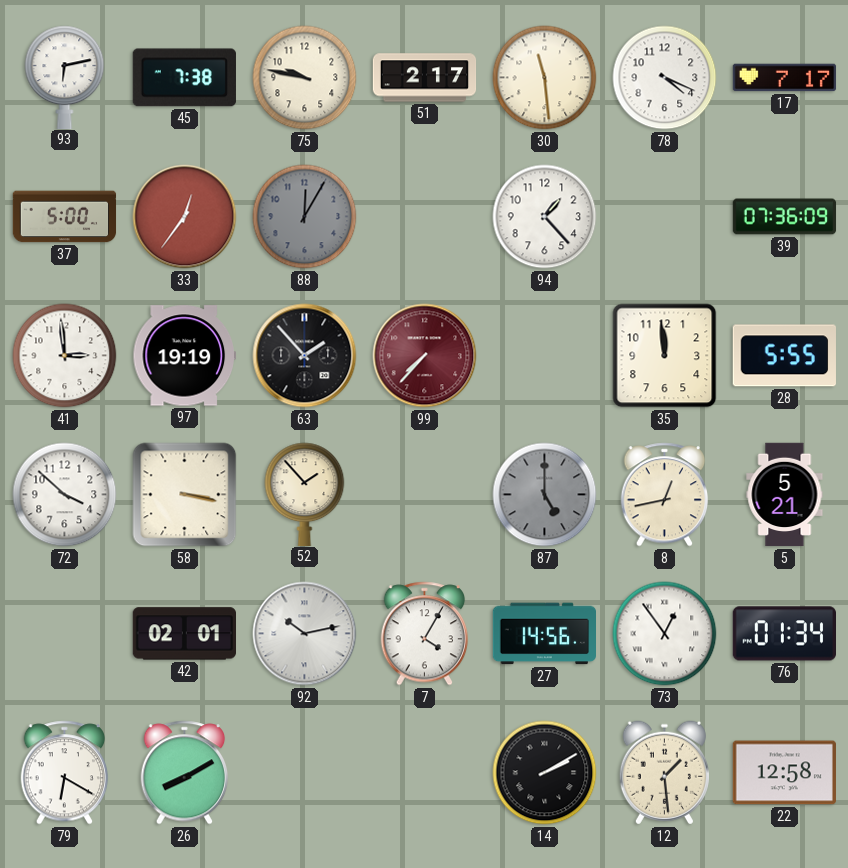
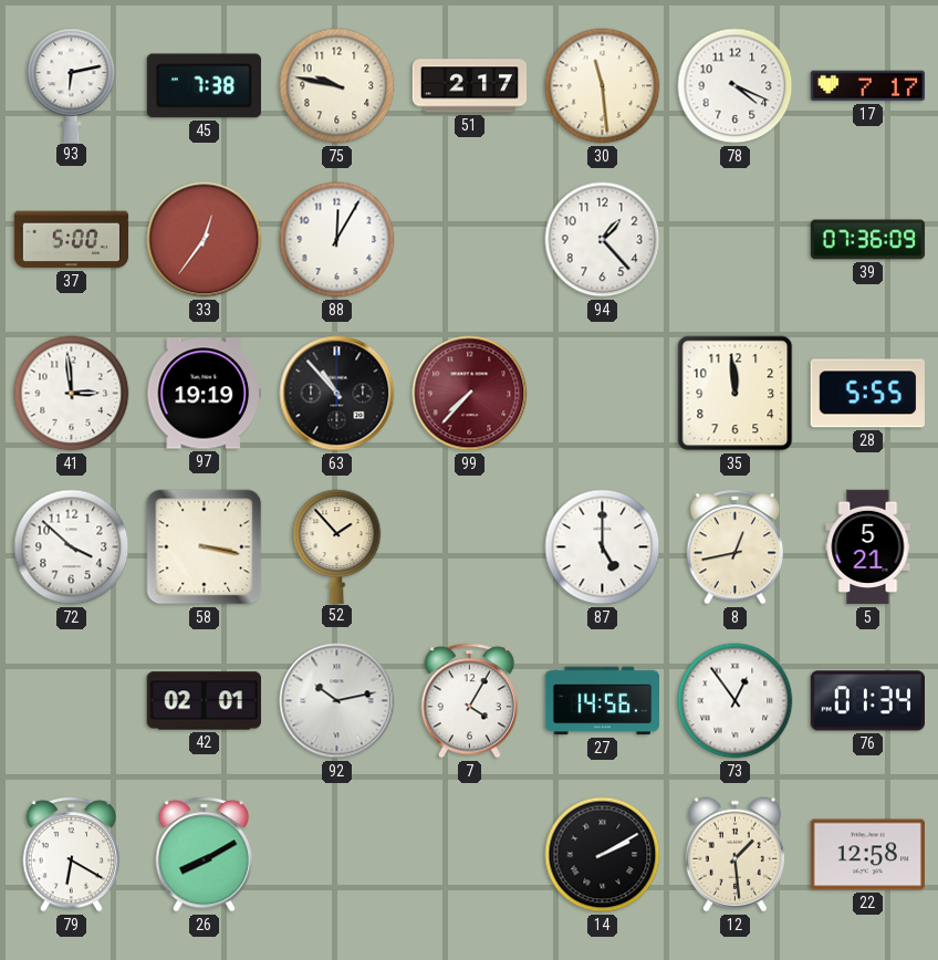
88 dial: grey -> white (337, 240)
63: 1:53 -> 10:53 (337, 394)
87 dial: grey -> white (603, 547)
